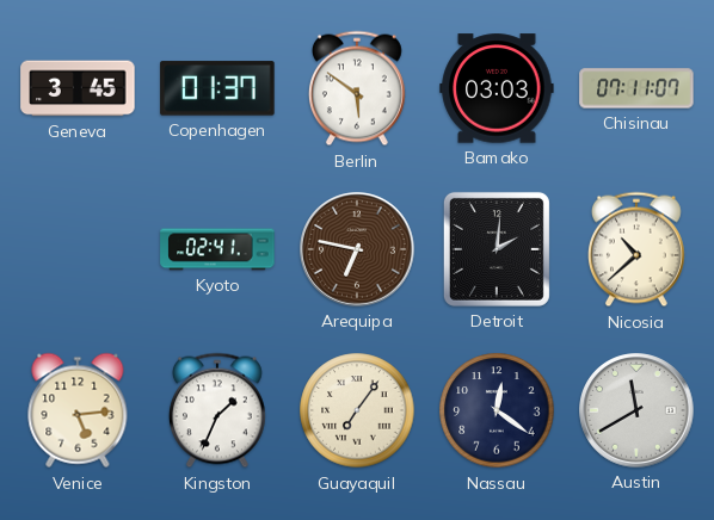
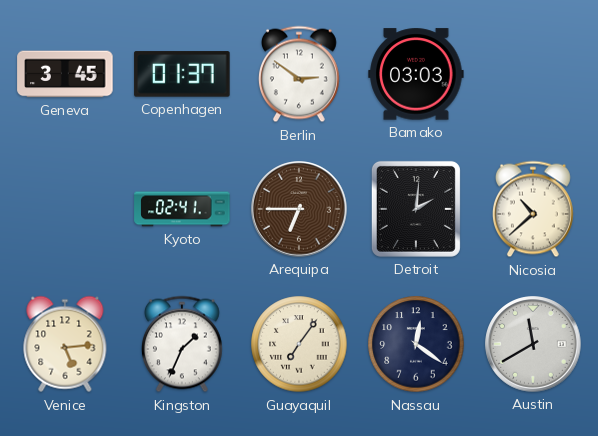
Berlin: 5:51 -> 2:51 (299, 74)
Chisinau: 07:11 -> none (636, 88)
Arequipa: 6:47 -> 6:45 (299, 209)
